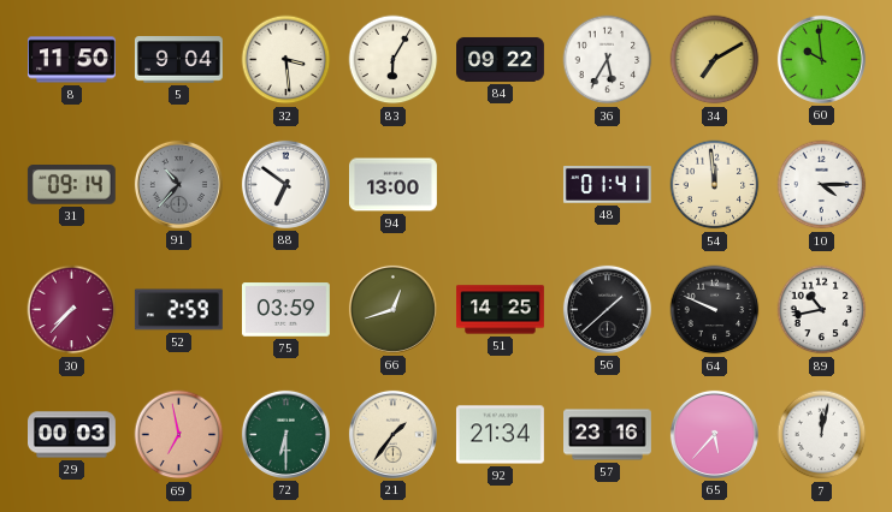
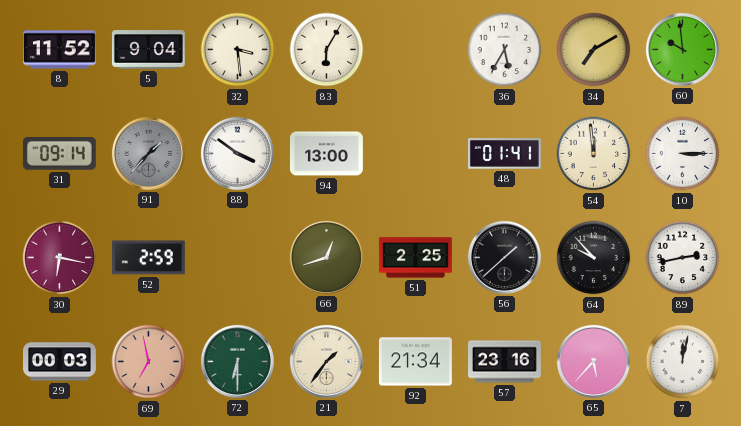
8: 11:50 -> 11:52 (60, 50)
84: 09:22 -> none (501, 59)
91: 10:37 -> 1:37 (148, 153)
88: 6:51 -> 3:51 (237, 153)
10: 4:15 -> 3:15 (683, 154)
30: 7:37 -> 6:17 (60, 258)
75: 03:59 -> none (285, 310)
51: 14:25 -> 2:25 (415, 258)
64: 9:49 -> 9:53 (594, 258)
89: 10:43 -> 2:43 (683, 258)
